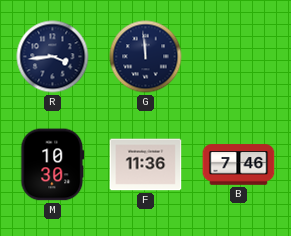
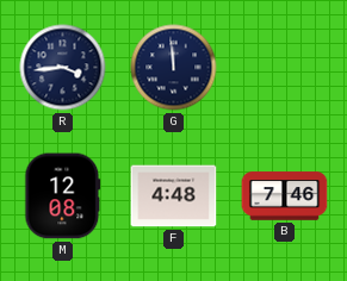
M: 10:30 -> 12:08 (63, 196)
F: 11:36 -> 4:48 (174, 196)
